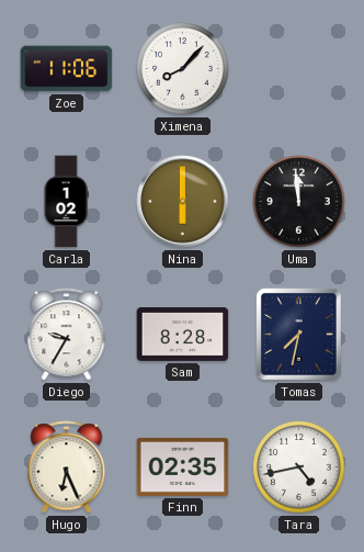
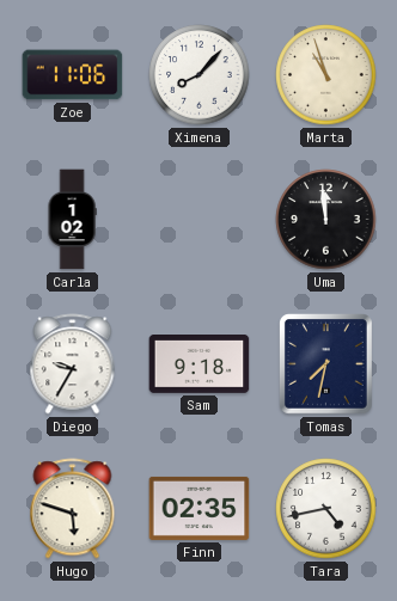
Marta: none -> 10:57 (326, 75)
Nina: 6:00 -> none (183, 202)
Sam: 8:28 -> 9:18 (200, 364)
Hugo: 6:26 -> 5:48 (73, 509)
